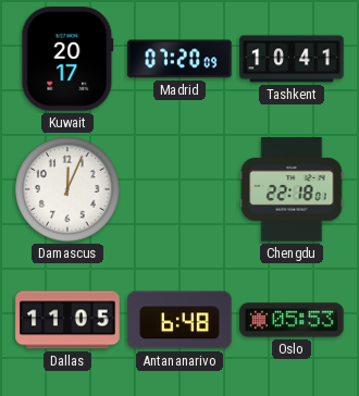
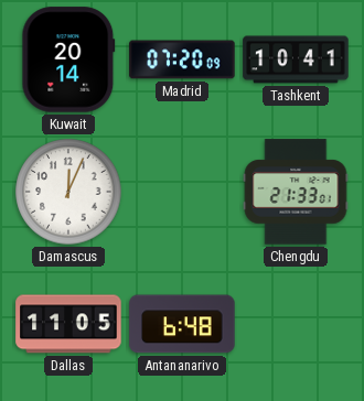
Kuwait: 20:17 -> 20:14 (68, 59)
Chengdu: 22:18 -> 21:33 (296, 192)
Oslo: 05:53 -> none (292, 320)
